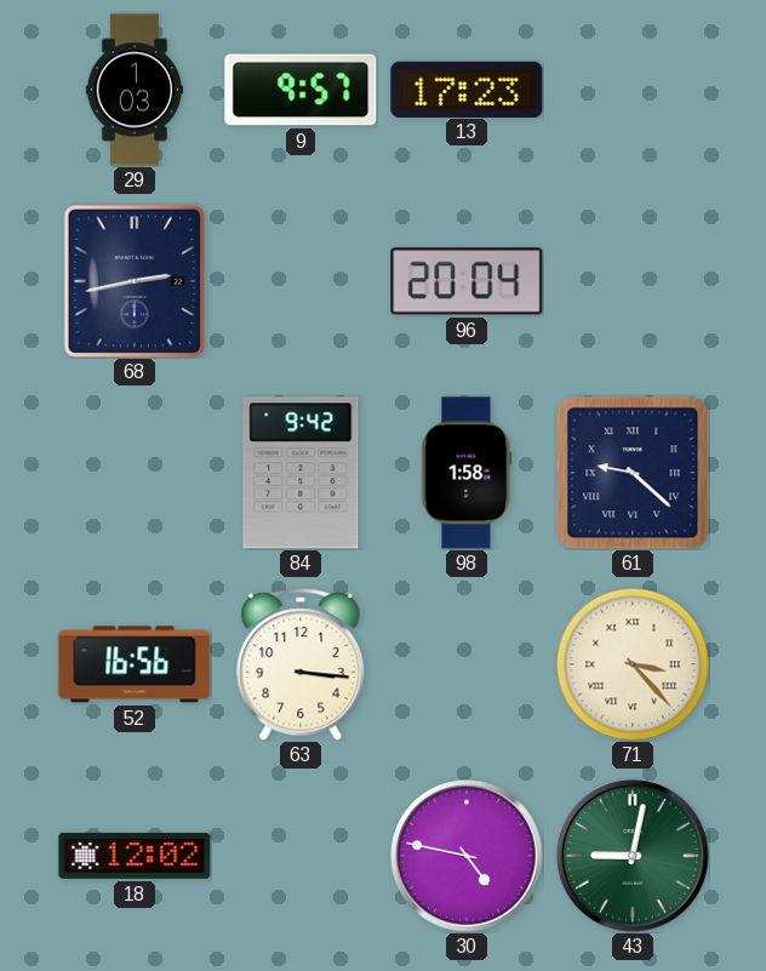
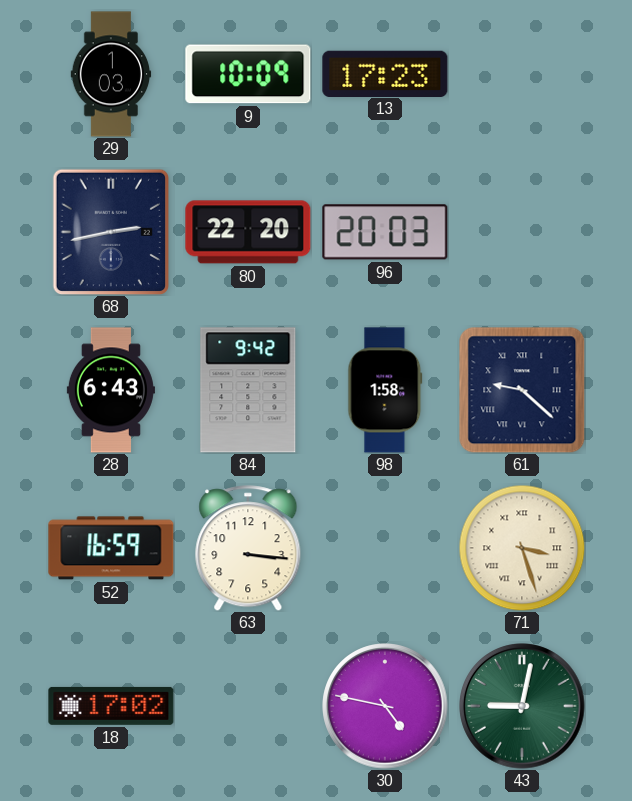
9: 9:57 -> 10:09 (248, 74)
80: none -> 22:20 (248, 232)
96: 20:04 -> 20:03 (385, 232)
28: none -> 6:43 (111, 390)
52: 16:56 -> 16:59 (111, 548)
71: 3:23 -> 3:27 (522, 548)
18: 12:02 -> 17:02 (111, 706)
